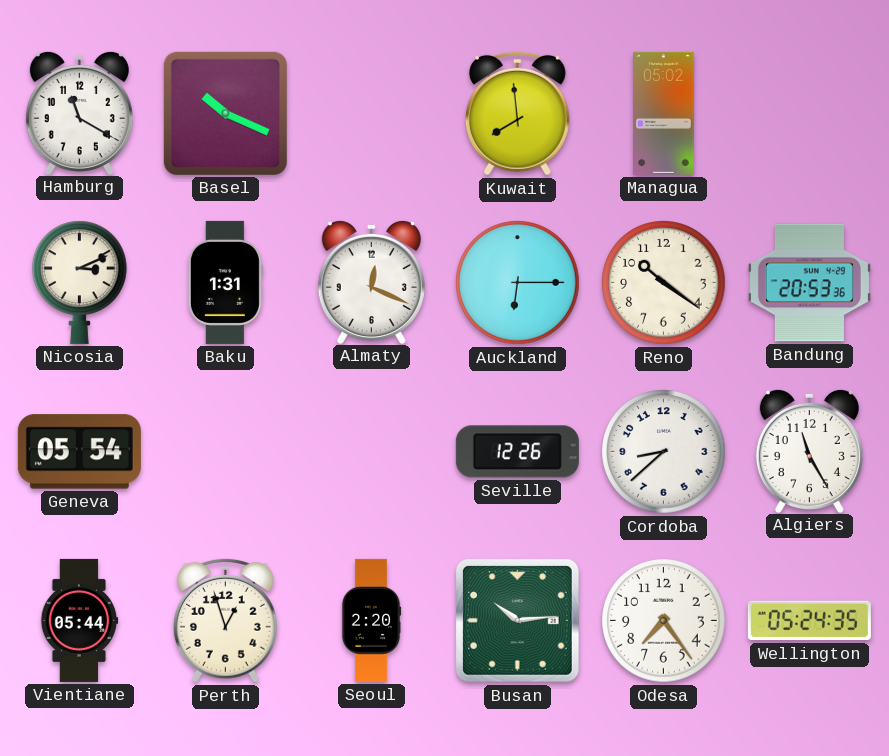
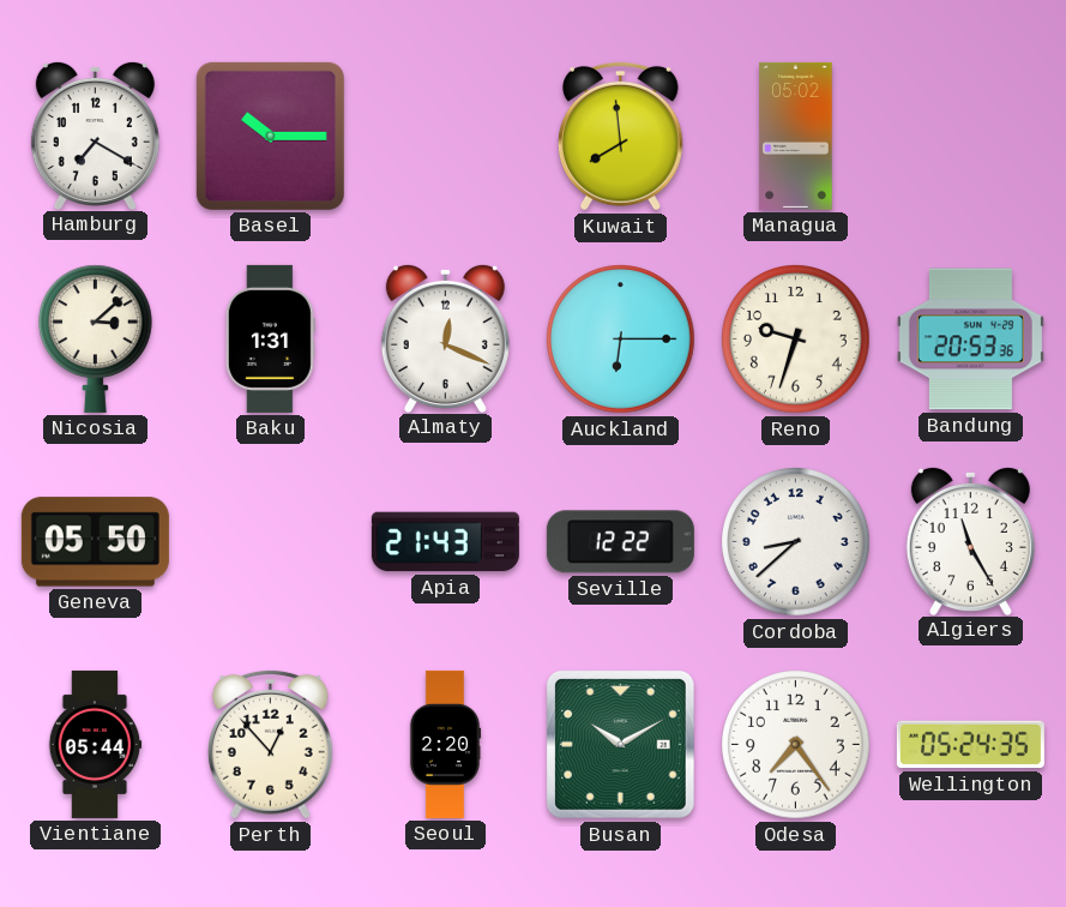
Hamburg: 11:20 -> 7:20 (95, 134)
Basel: 10:19 -> 10:15 (270, 136)
Nicosia: 3:11 -> 3:08 (96, 338)
Reno: 10:21 -> 9:33 (796, 340)
Geneva: 05:54 -> 05:50 (95, 542)
Apia: none -> 21:43 (445, 542)
Seville: 12:26 -> 12:22 (620, 542)
Perth: 12:57 -> 12:53 (270, 744)
Busan: 10:14 -> 10:10 (620, 744)
